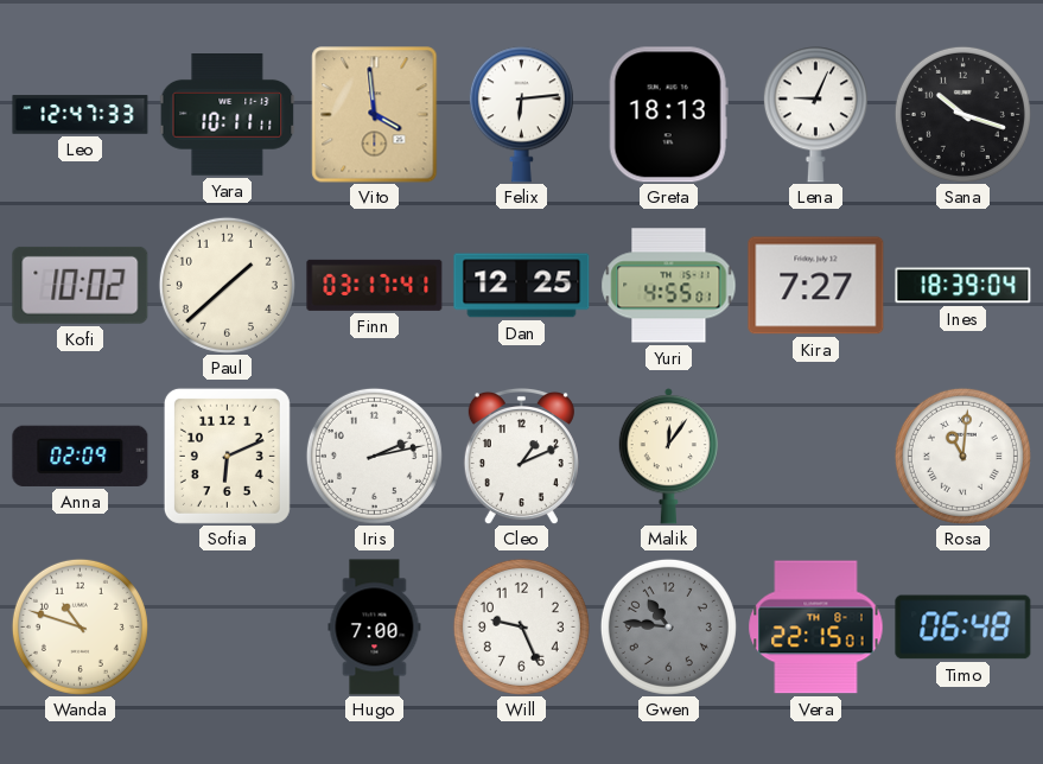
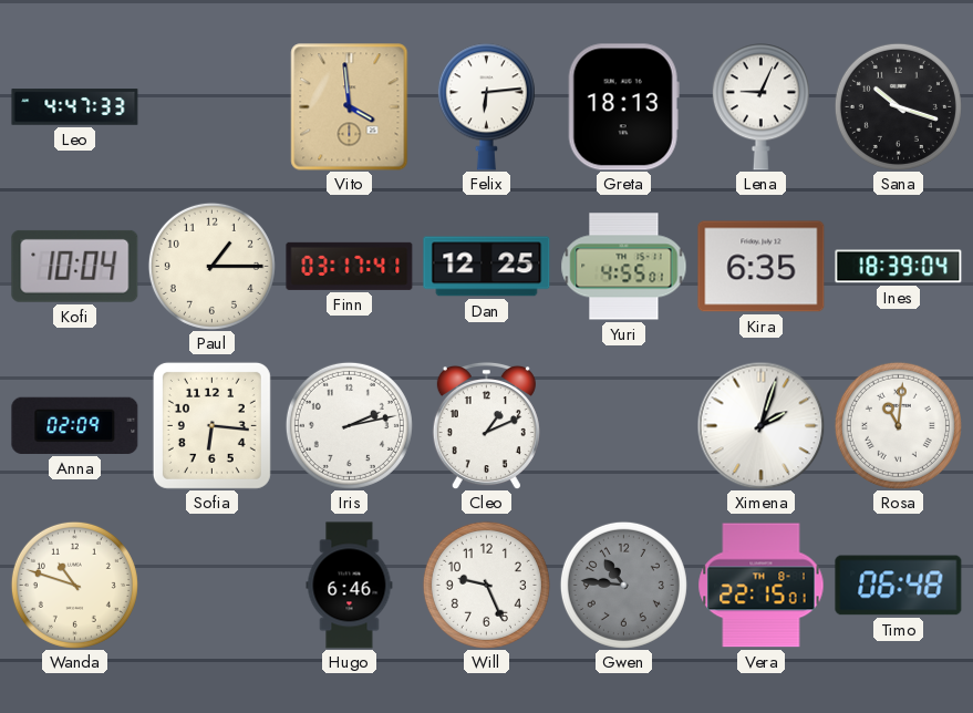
Leo: 12:47 -> 4:47 (75, 107)
Yara: 10:11 -> none (227, 115)
Kofi: 10:02 -> 10:04 (75, 266)
Paul: 1:38 -> 1:15 (211, 266)
Kira: 7:27 -> 6:35 (762, 267)
Sofia: 6:11 -> 6:16 (211, 425)
Malik: 12:06 -> none (668, 457)
Ximena: none -> 2:03 (760, 425)
Hugo: 7:00 -> 6:46 (350, 586)
